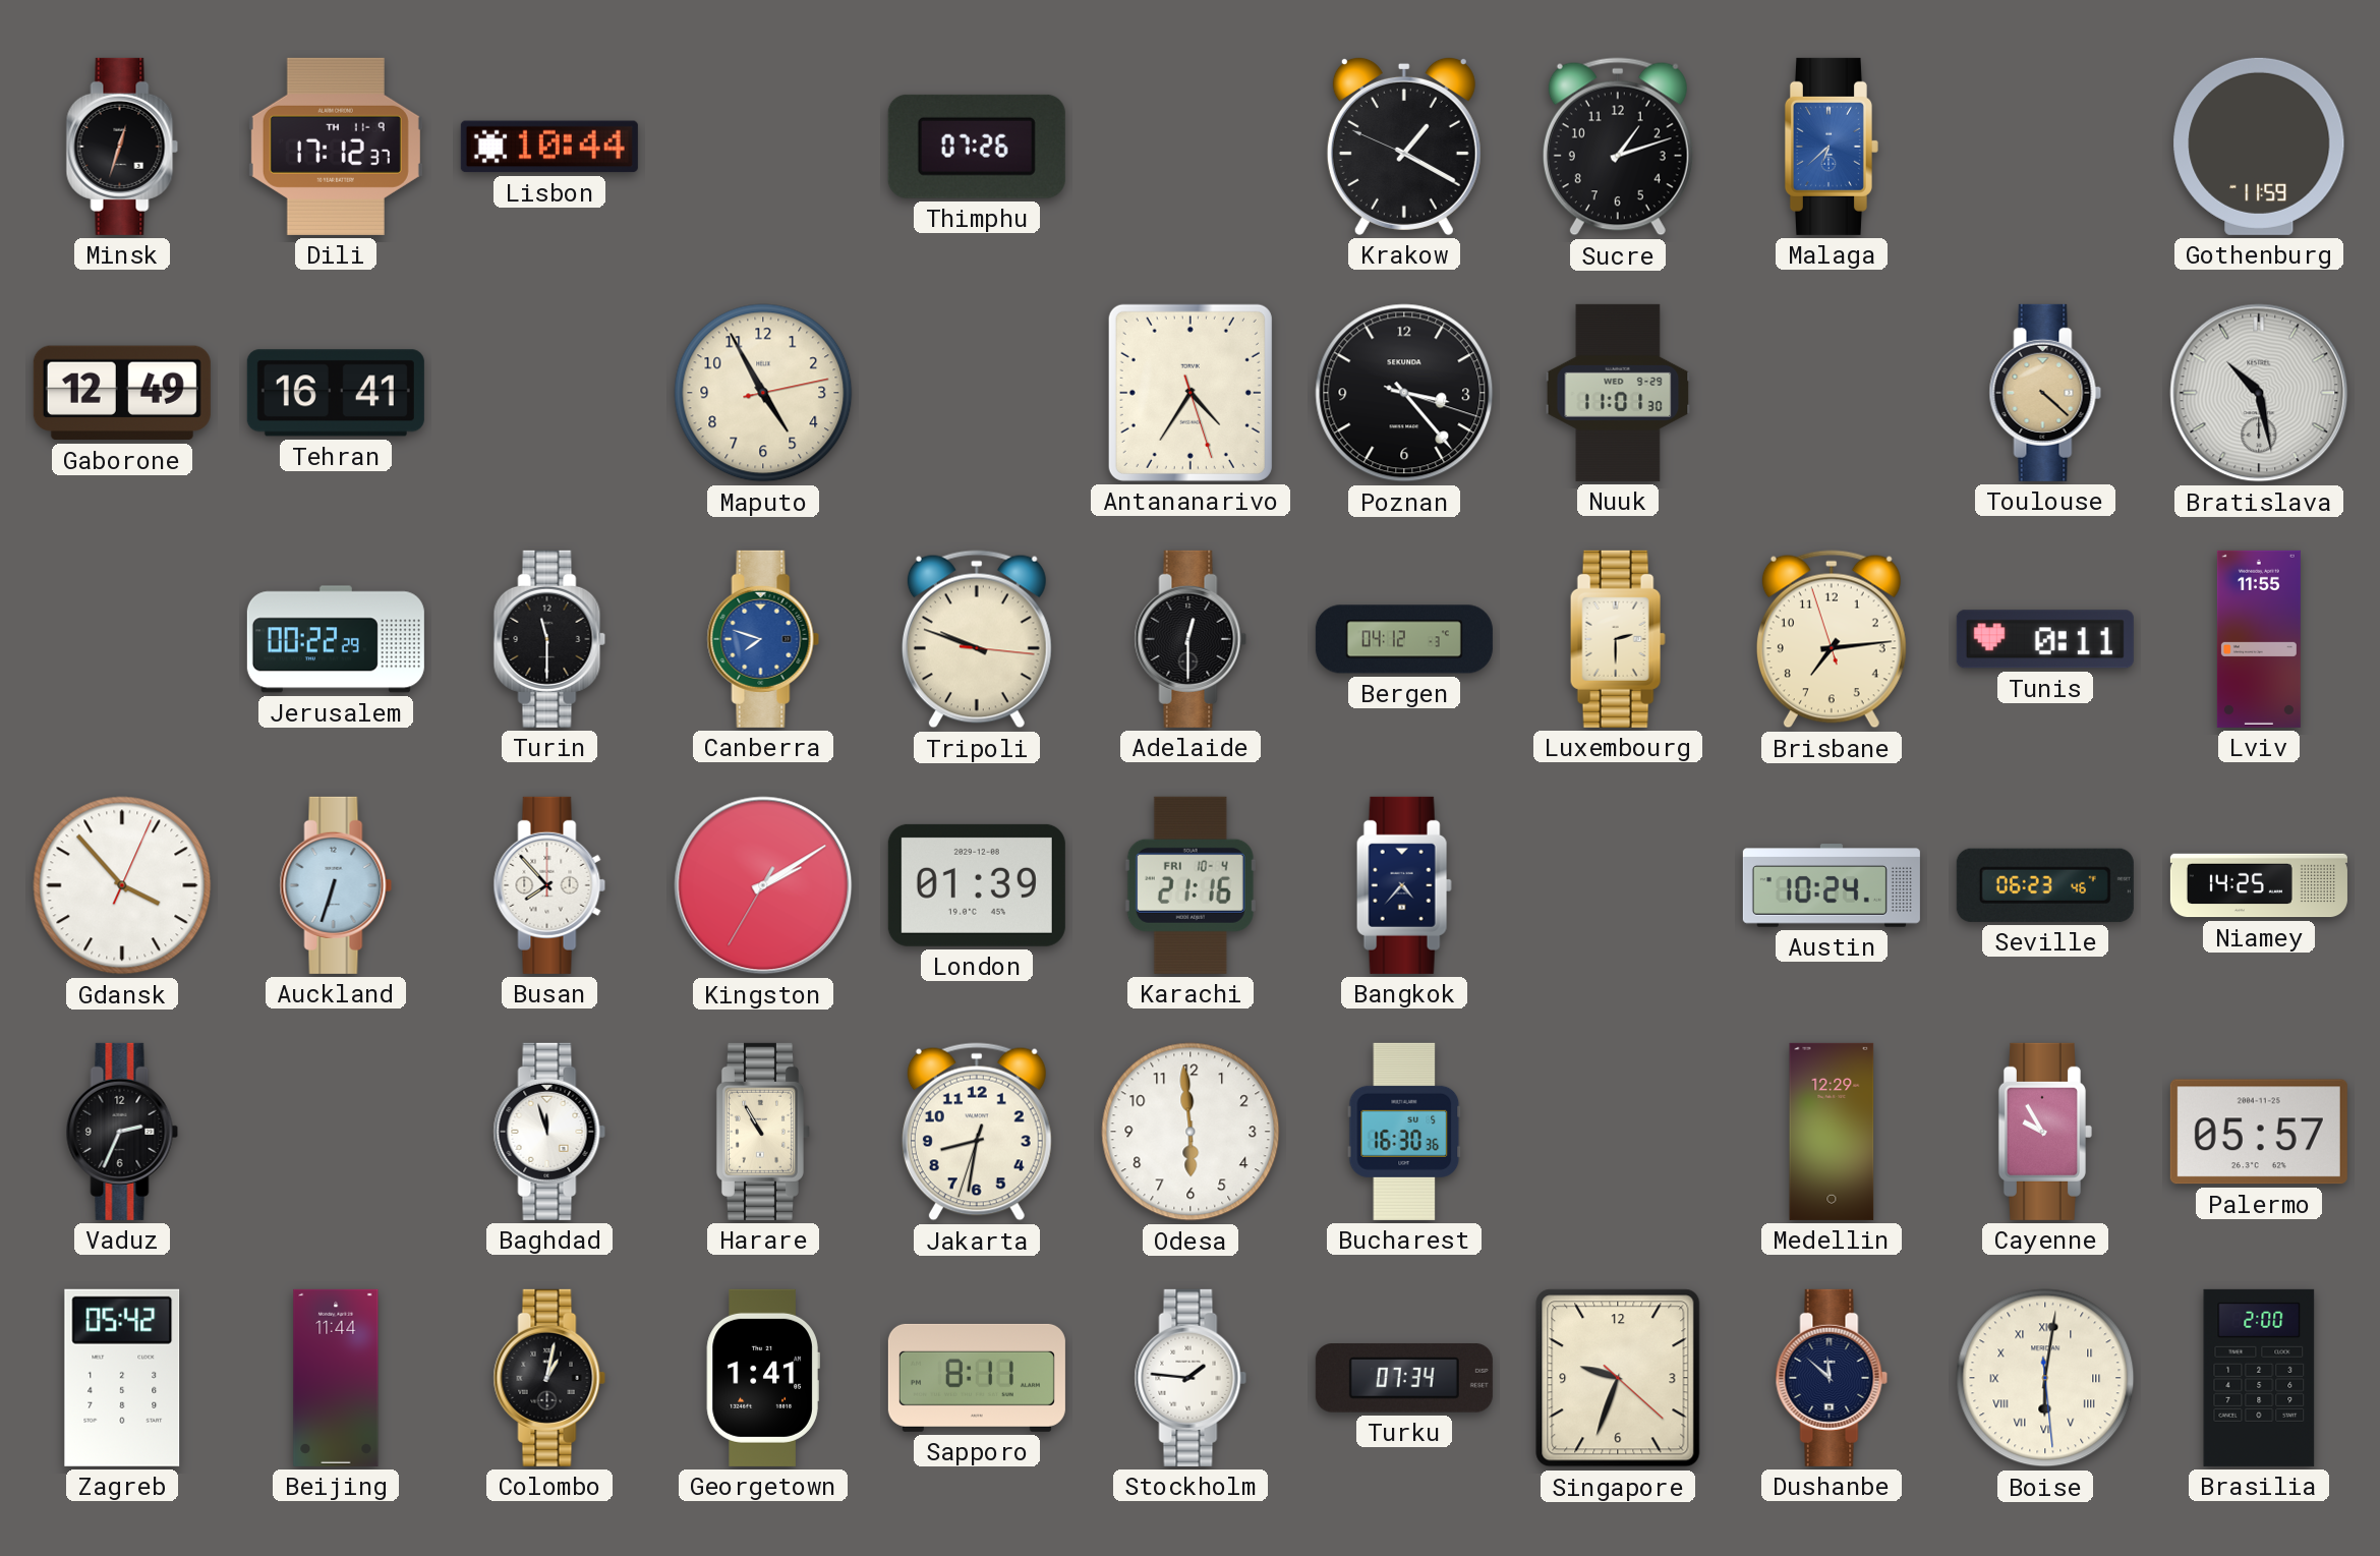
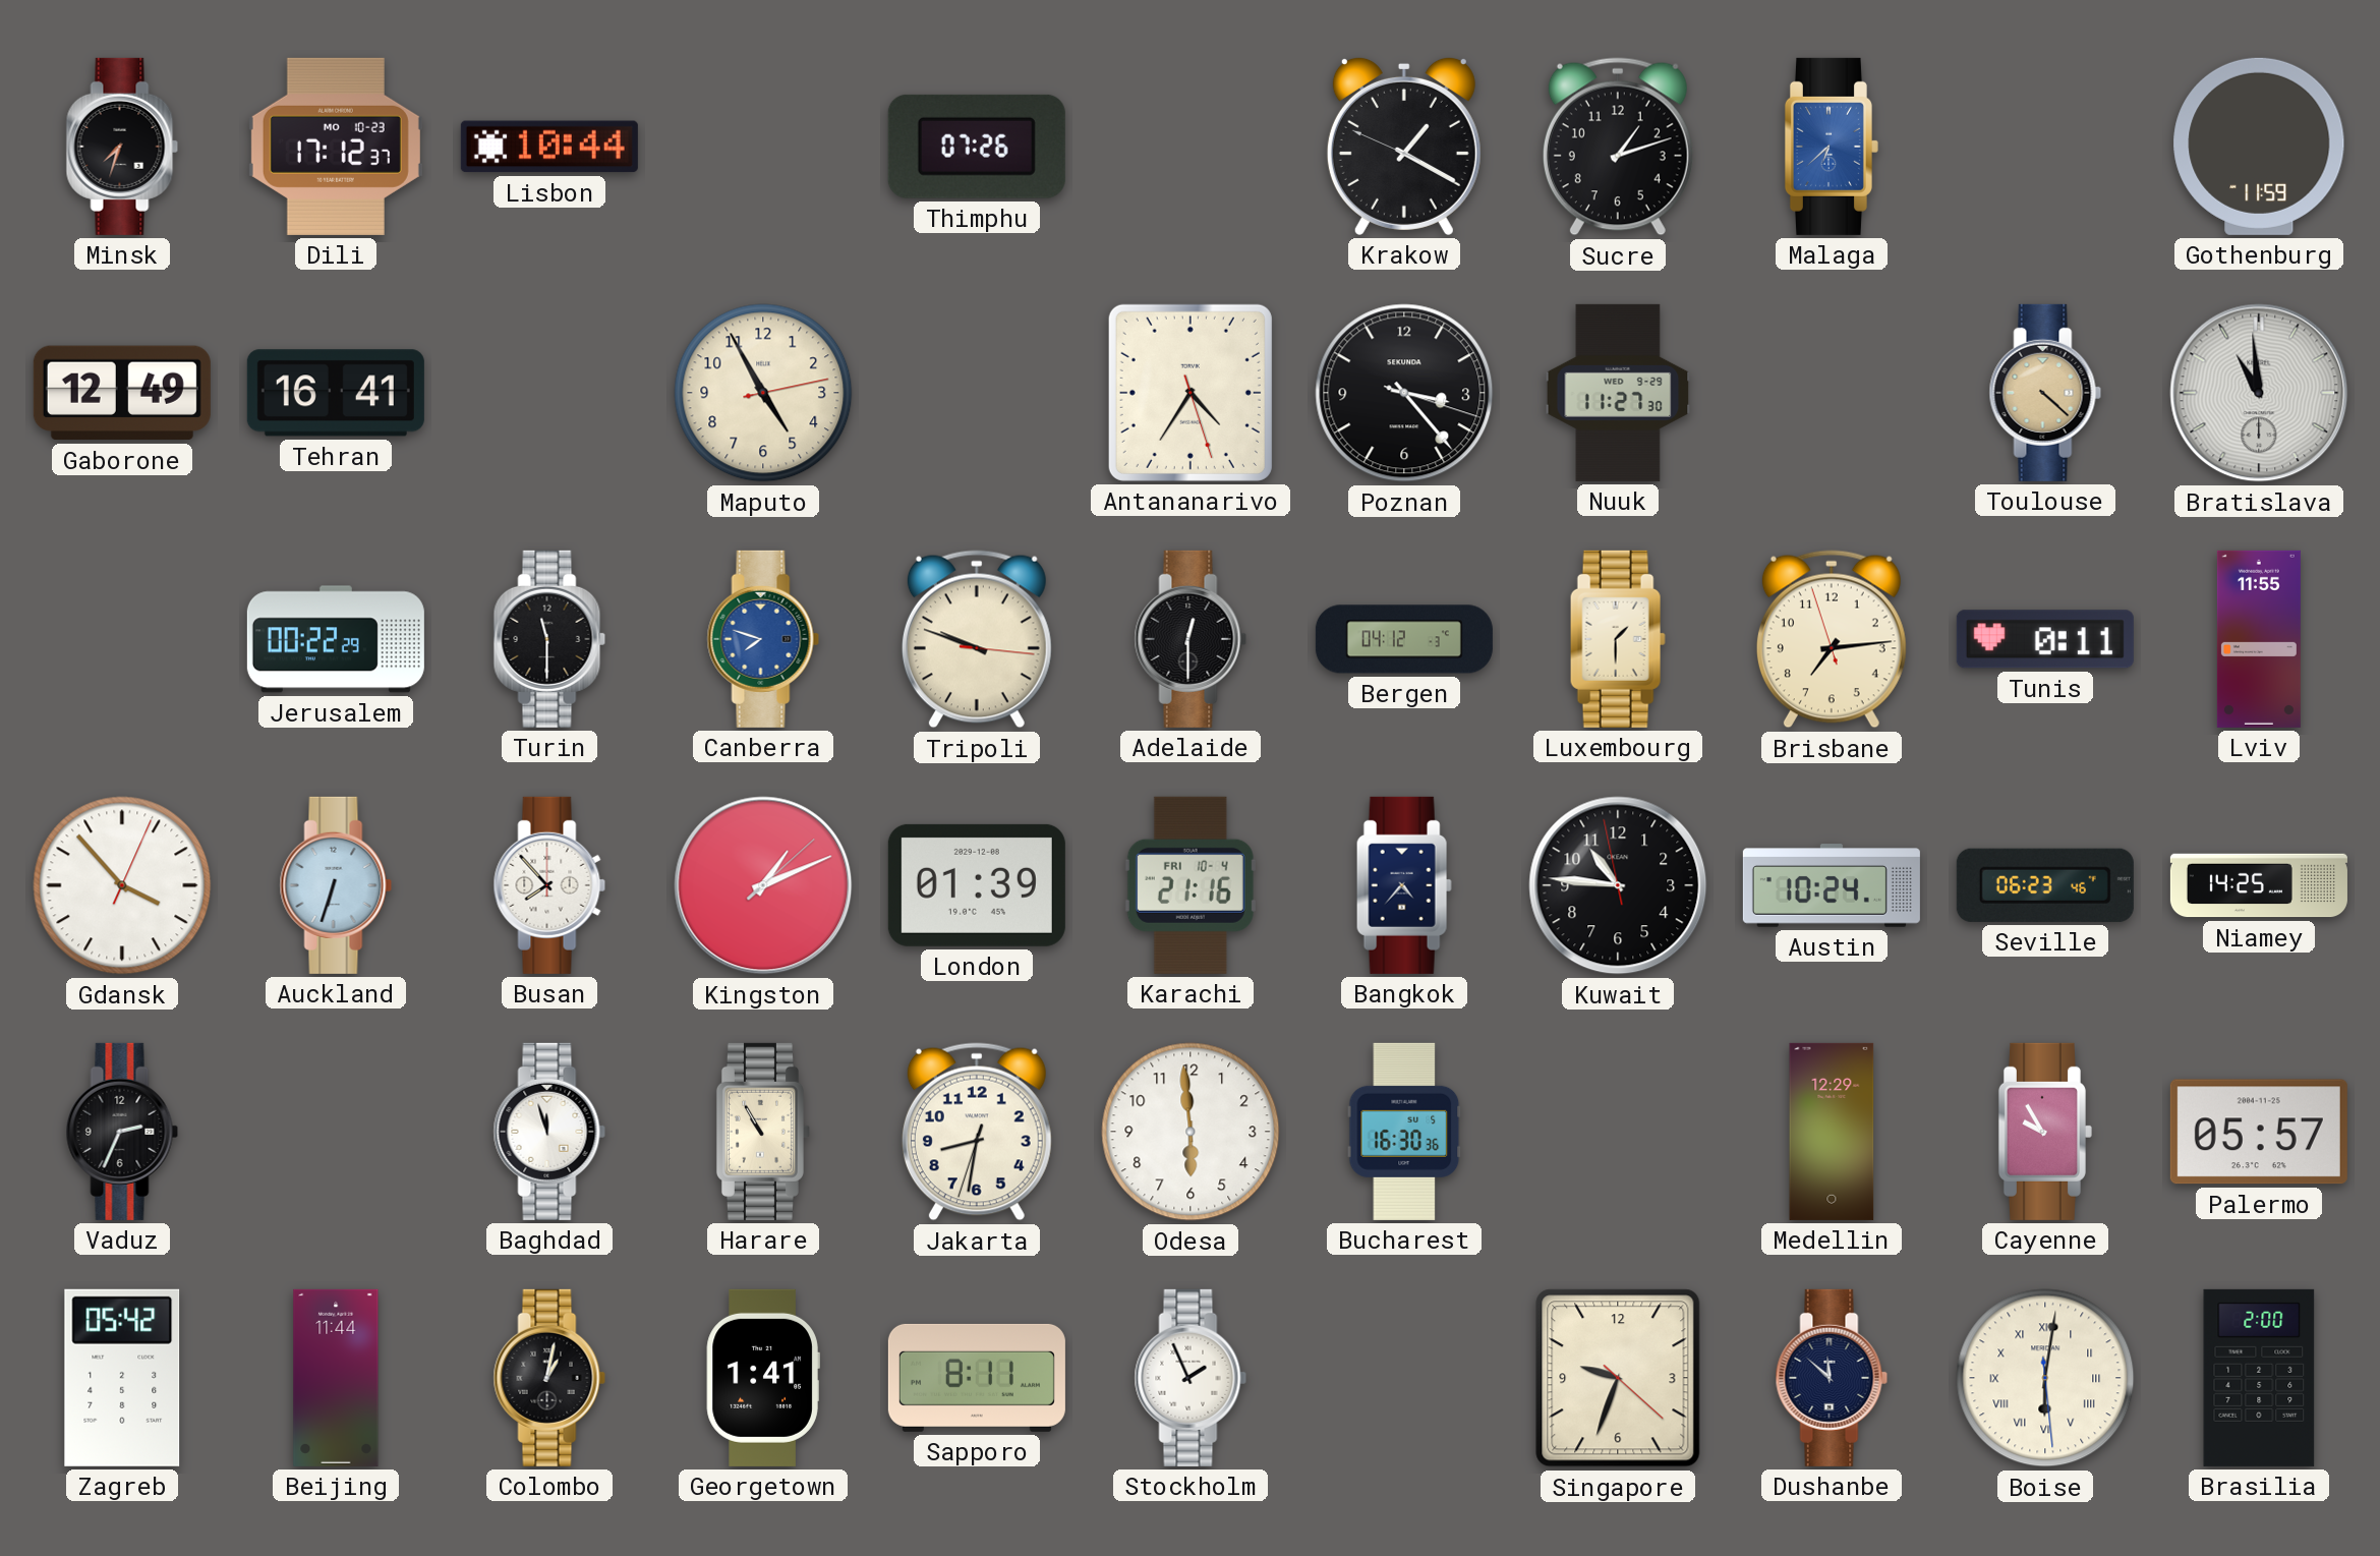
Minsk: 12:33 -> 7:33 (122, 147)
Dili date: TH 11-9 -> MO 10-23 (336, 147)
Nuuk: 11:01 -> 11:27 (1618, 393)
Bratislava: 10:28 -> 10:59 (2259, 393)
Luxembourg: 2:30 -> 1:30 (1618, 639)
Kingston: 2:09 -> 1:11 (763, 885)
Kuwait: none -> 10:45 (1618, 885)
Stockholm: 1:46 -> 1:56 (1191, 1378)
Turku: 07:34 -> none (1404, 1379)
